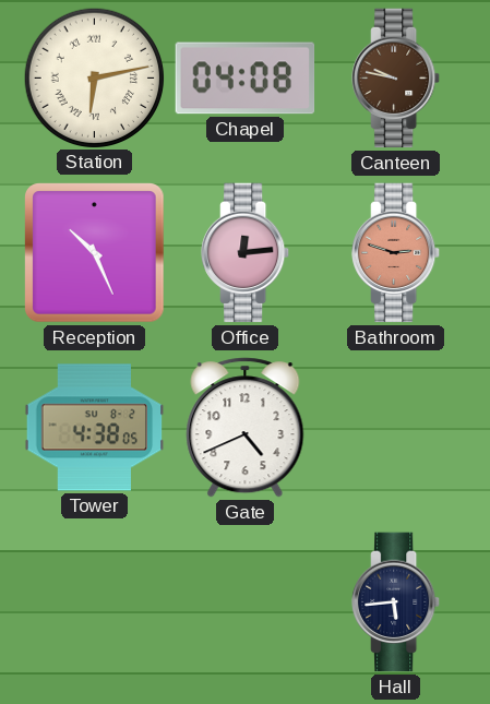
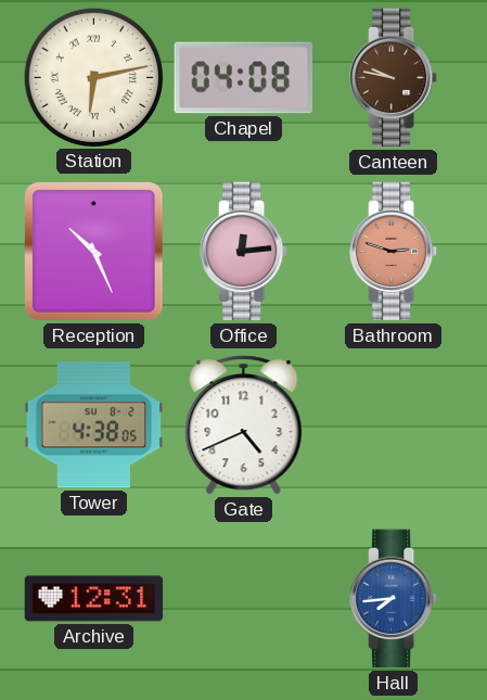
Archive: none -> 12:31 (94, 599)
Hall: 5:44 -> 7:44 (394, 599)
Hall dial: navy -> blue (394, 599)
